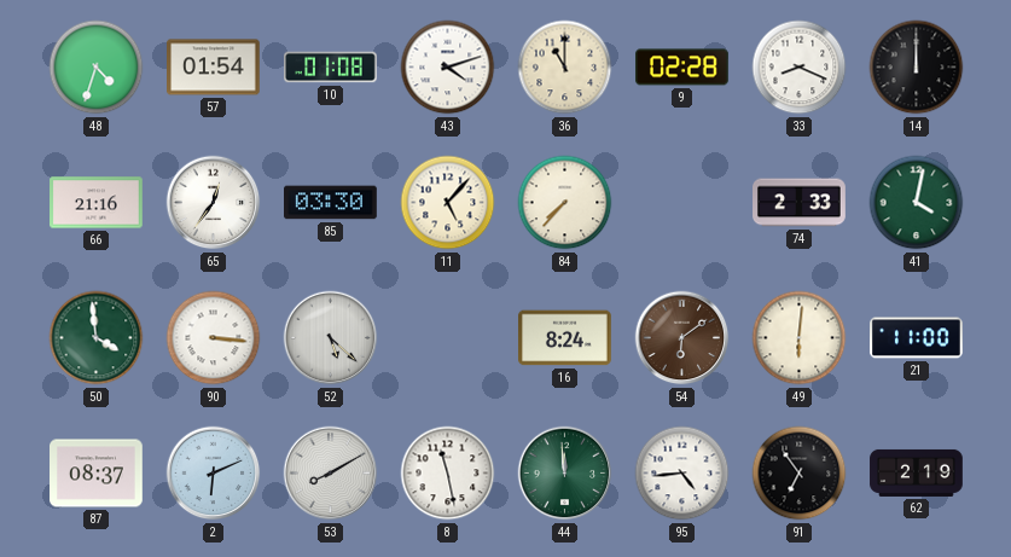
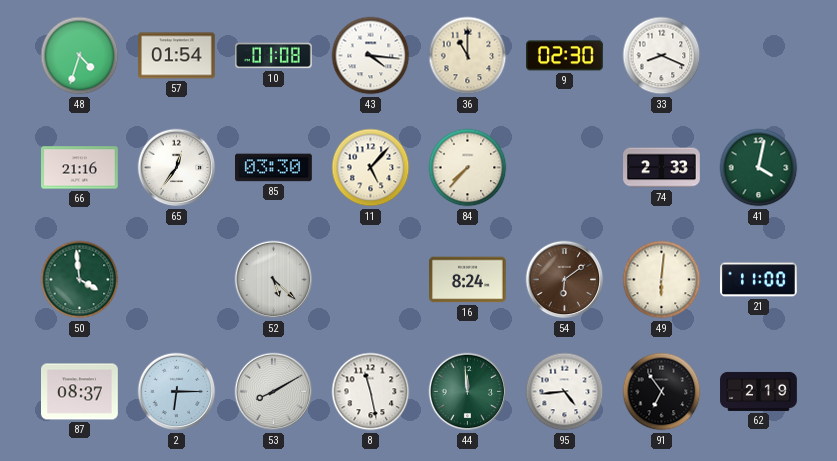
43: 4:12 -> 4:16 (371, 56)
9: 02:28 -> 02:30 (565, 56)
14: 12:00 -> none (917, 68)
90: 3:16 -> none (214, 338)
2: 6:11 -> 6:15 (177, 392)
